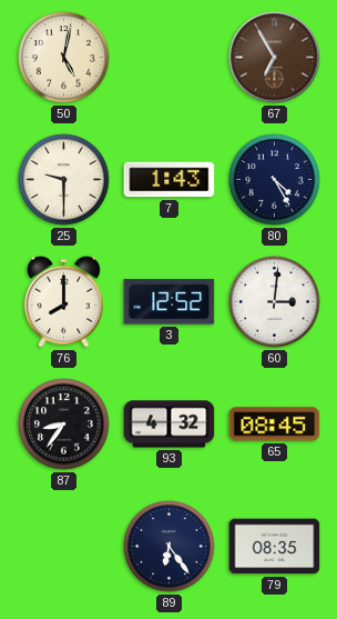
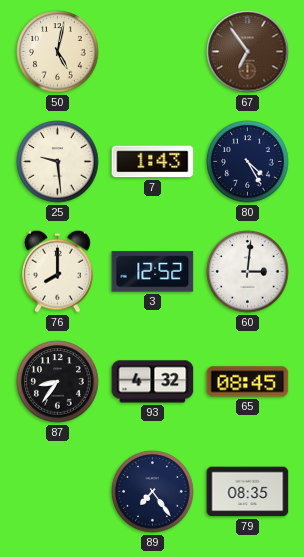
67: 6:55 -> 6:54 (248, 52)
25: 9:30 -> 9:29 (58, 162)
89: 6:24 -> 7:24 (153, 492)
